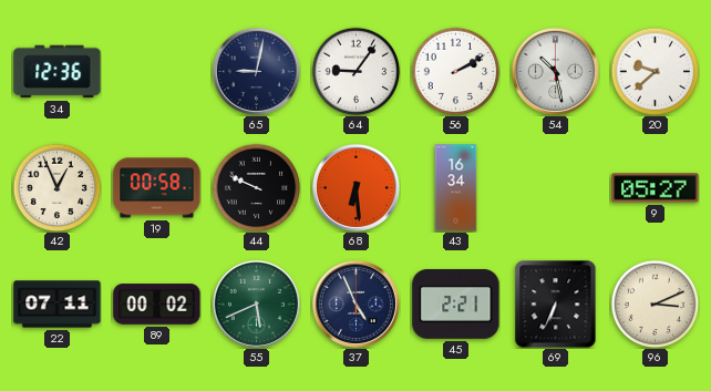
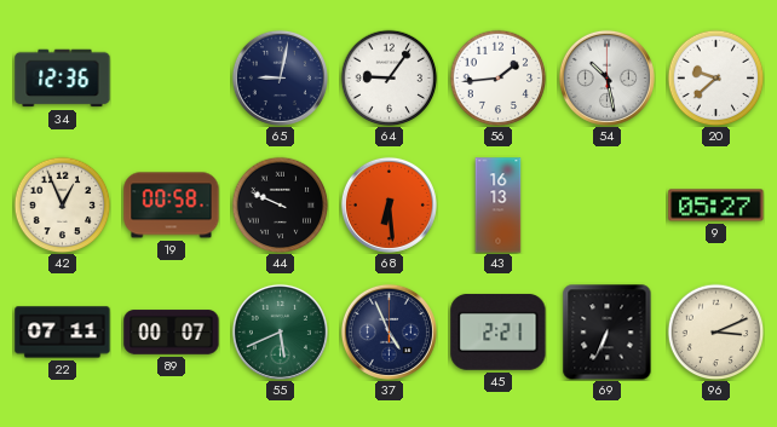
56: 2:10 -> 1:44 (497, 77)
43: 16:34 -> 16:13 (499, 206)
89: 00:02 -> 00:07 (172, 333)
